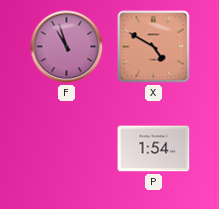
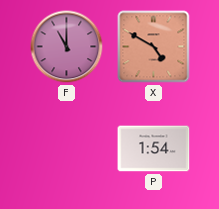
F: 10:57 -> 11:00 (67, 47)
